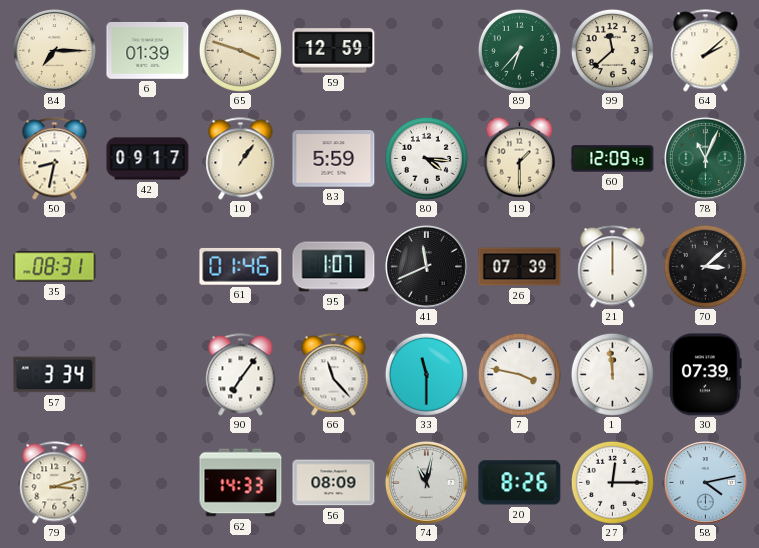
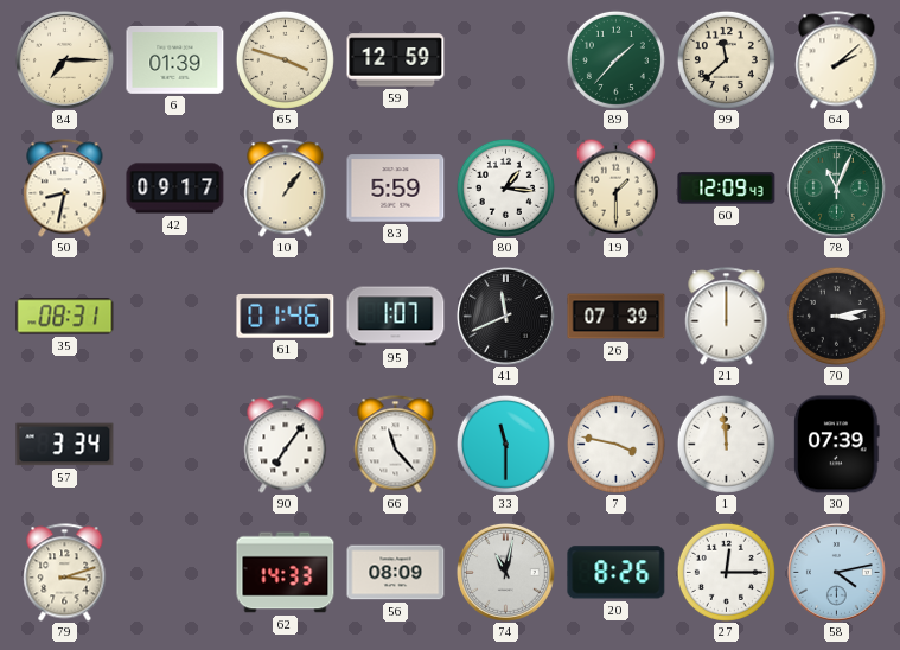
89: 6:37 -> 1:37 (615, 59)
80: 4:16 -> 1:16 (505, 187)
70: 3:08 -> 3:13 (836, 316)
